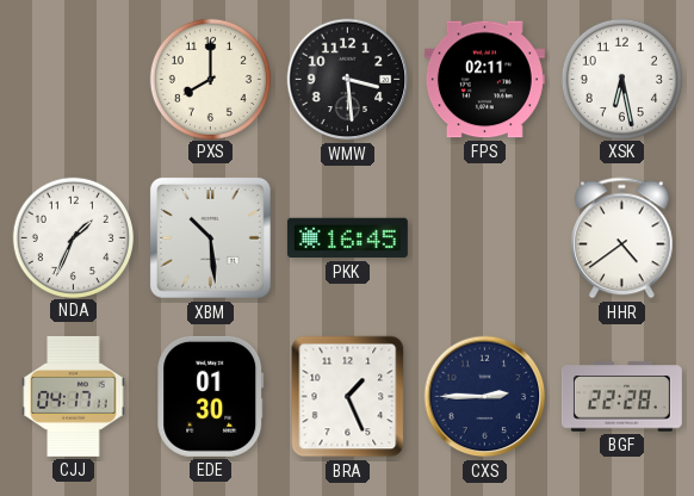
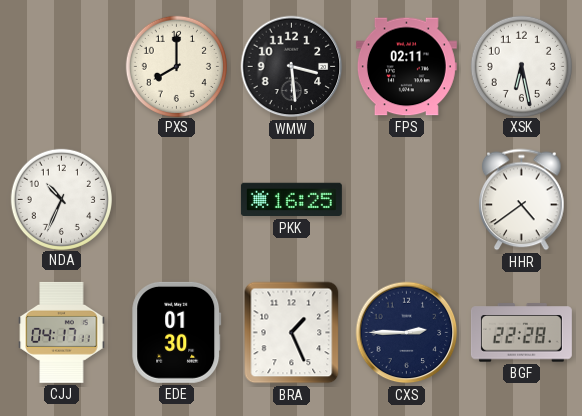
NDA: 1:34 -> 10:34 (61, 199)
XBM: 10:29 -> none (211, 238)
PKK: 16:45 -> 16:25 (291, 200)
